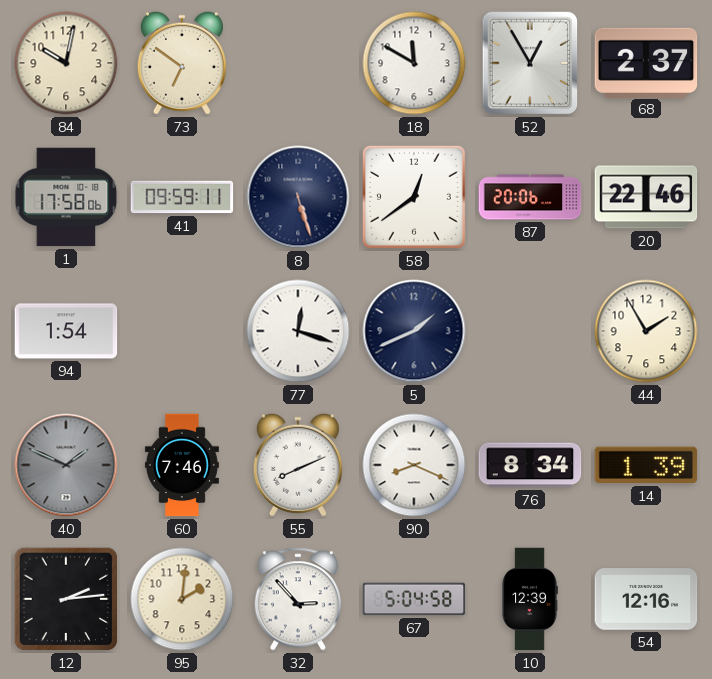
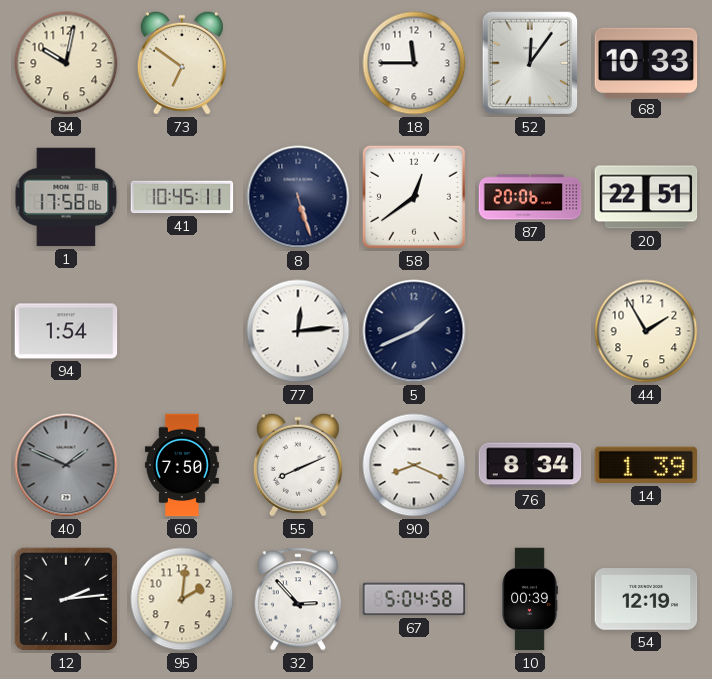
18: 11:50 -> 11:45 (414, 63)
52: 12:55 -> 12:06 (530, 63)
68: 2:37 -> 10:33 (646, 62)
41: 09:59 -> 10:45 (182, 197)
20: 22:46 -> 22:51 (646, 197)
77: 12:18 -> 12:14 (298, 331)
60: 7:46 -> 7:50 (182, 465)
10: 12:39 -> 00:39 (530, 599)
54: 12:16 -> 12:19 (646, 599)
